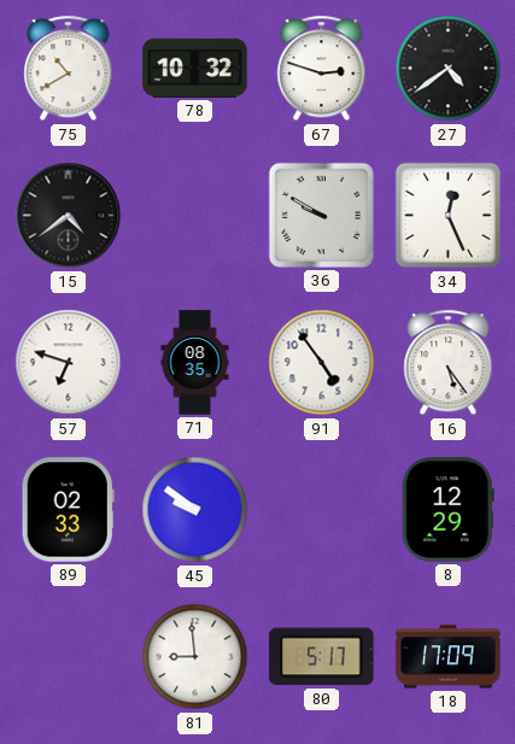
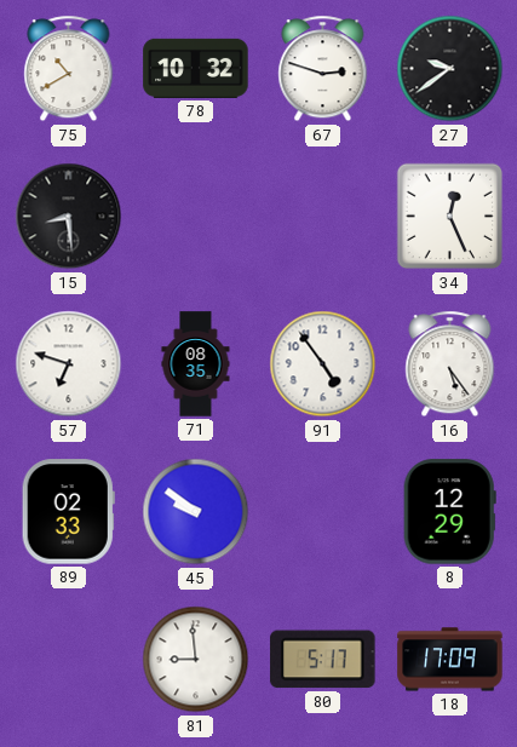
27: 4:39 -> 9:39 (450, 69)
15: 4:39 -> 8:29 (69, 217)
36: 9:50 -> none (321, 215)
